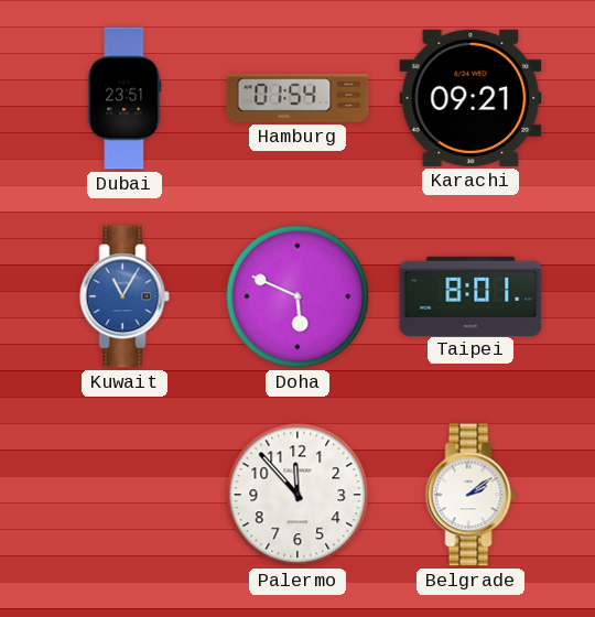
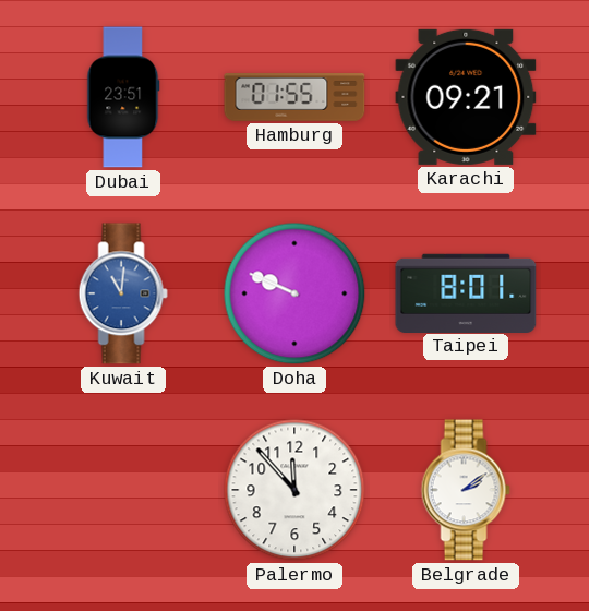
Hamburg: 01:54 -> 01:55 (294, 97)
Kuwait: 11:05 -> 11:01 (123, 293)
Doha: 5:49 -> 9:49 (294, 293)
